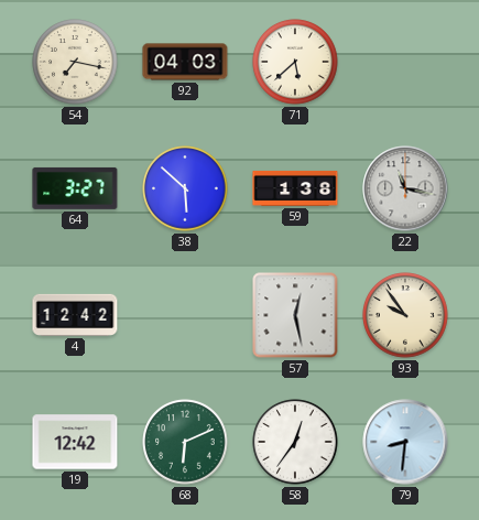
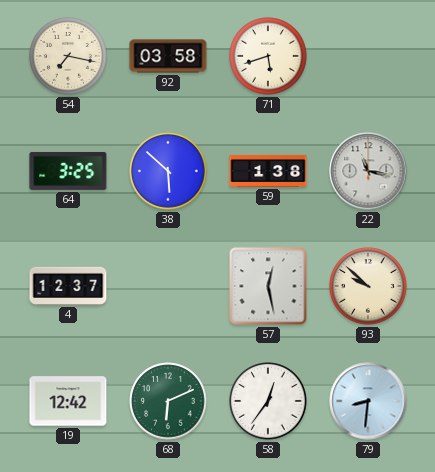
92: 04:03 -> 03:58 (168, 56)
71: 5:38 -> 5:42 (268, 56)
64: 3:27 -> 3:25 (68, 171)
4: 12:42 -> 12:37 (68, 286)
93: 9:54 -> 9:52 (368, 286)
